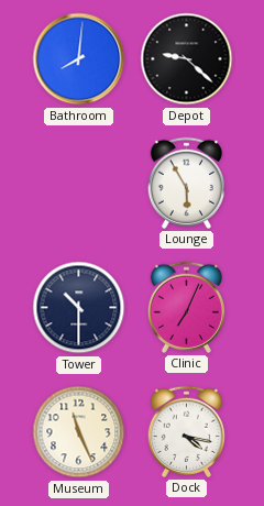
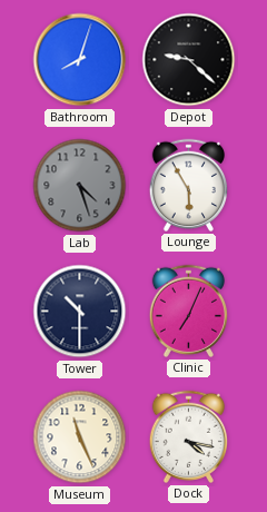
Bathroom: 8:01 -> 8:03 (80, 60)
Lab: none -> 4:27 (80, 186)
